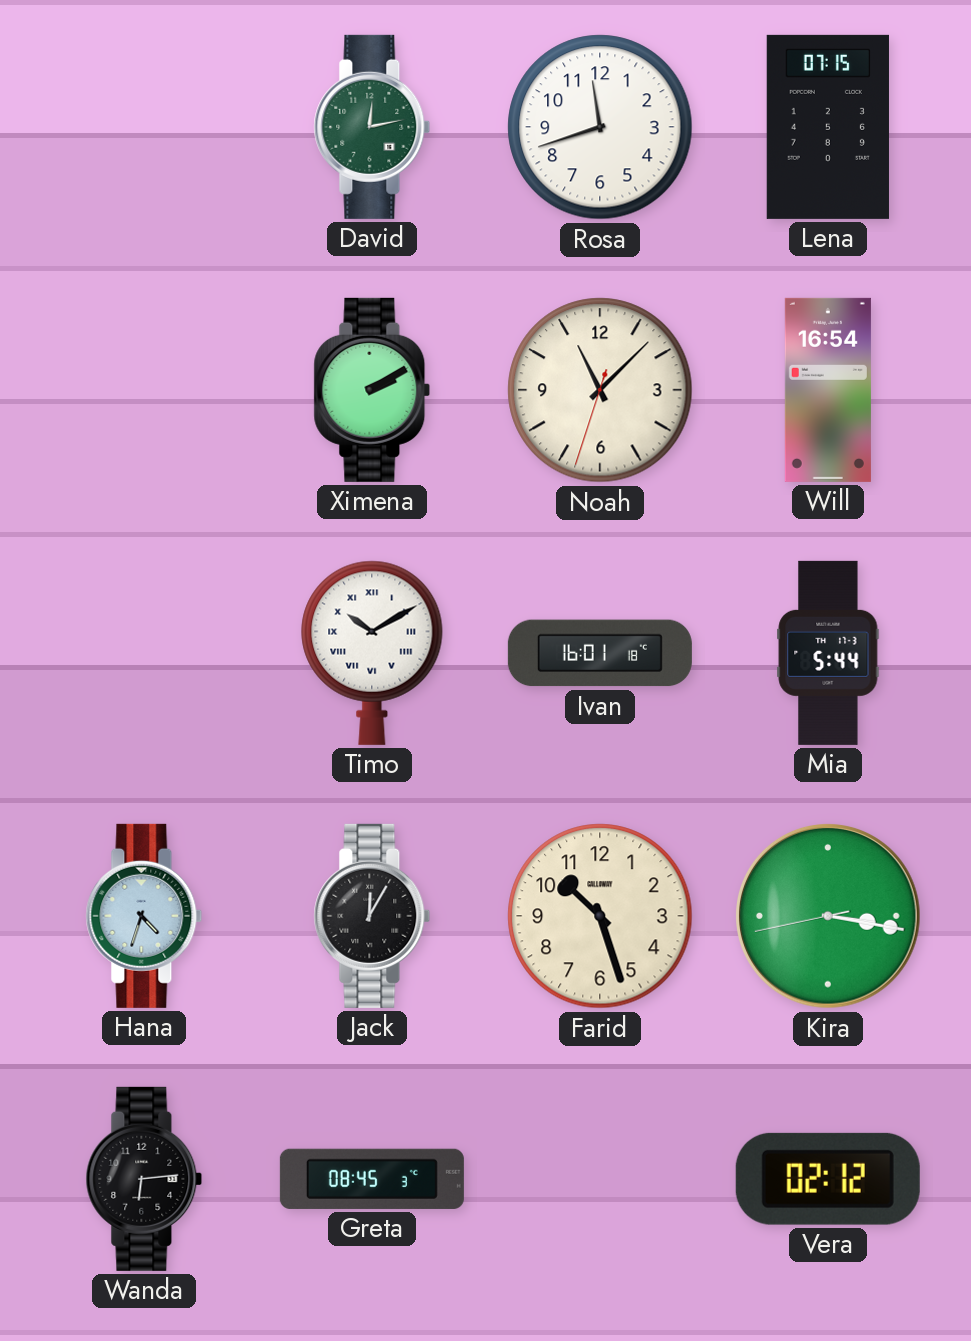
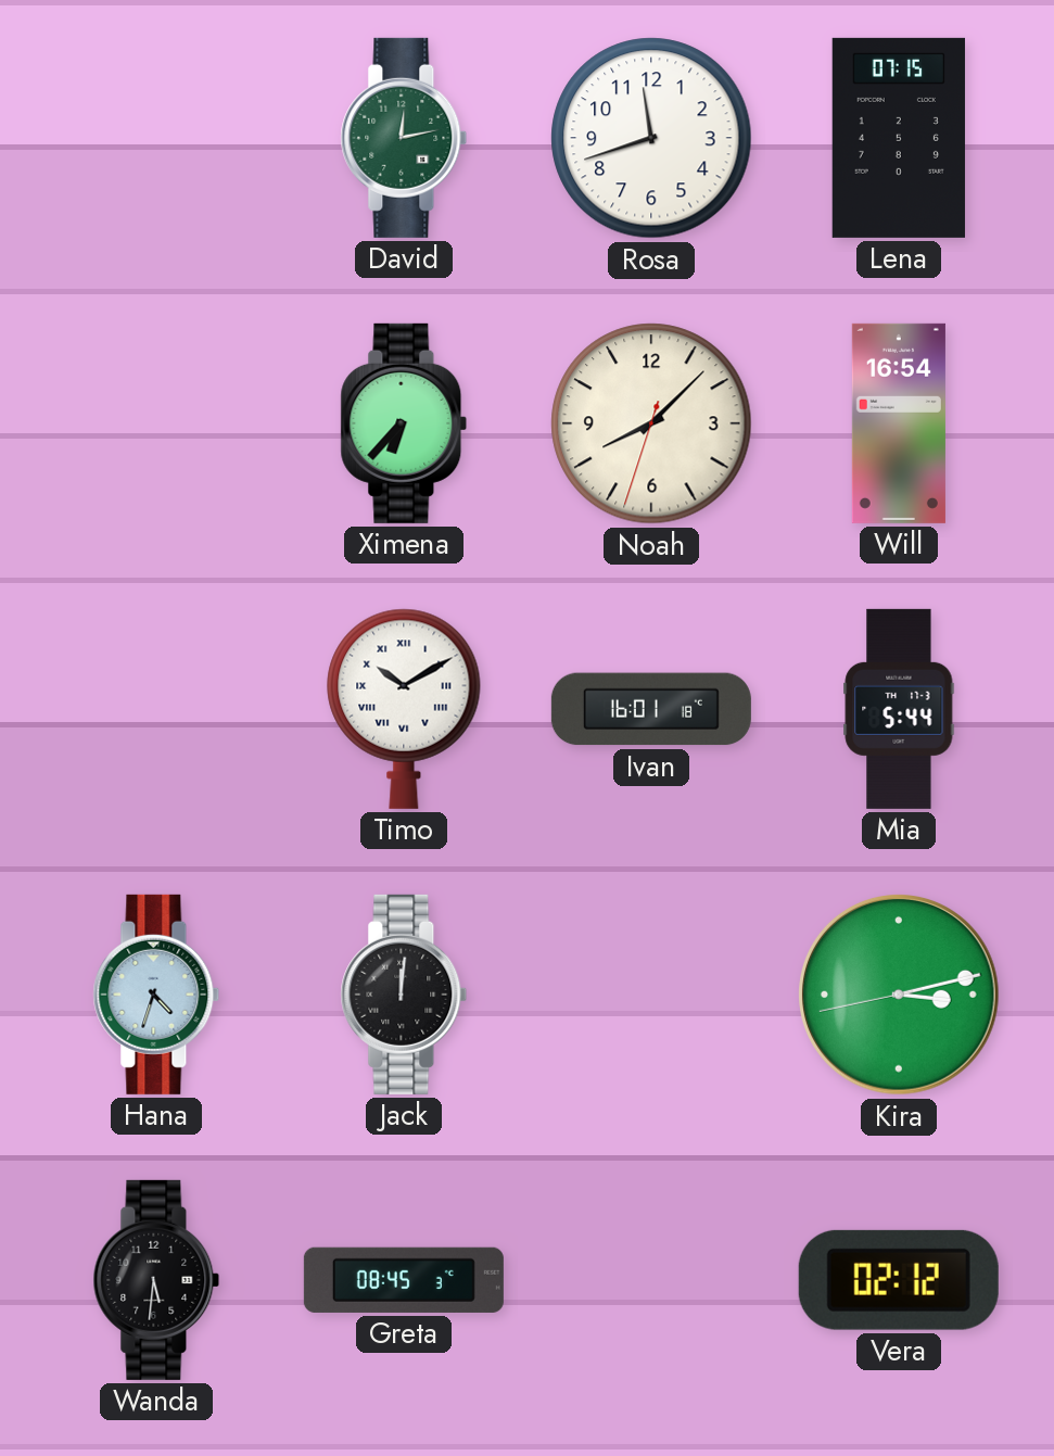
Ximena: 2:10 -> 6:37 (404, 423)
Noah: 11:07 -> 8:07 (651, 423)
Jack: 12:05 -> 12:01 (404, 995)
Farid: 10:27 -> none (600, 916)
Kira: 3:16 -> 3:12 (900, 996)
Wanda: 6:14 -> 5:31 (156, 1280)
